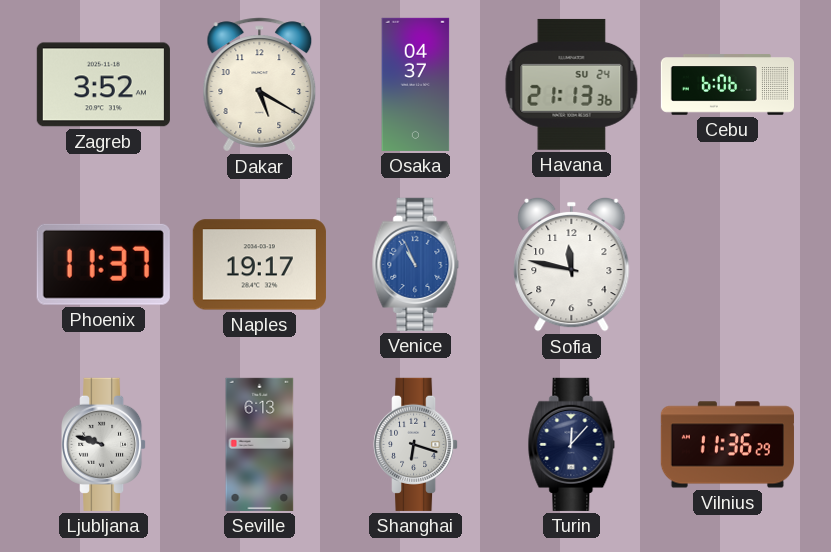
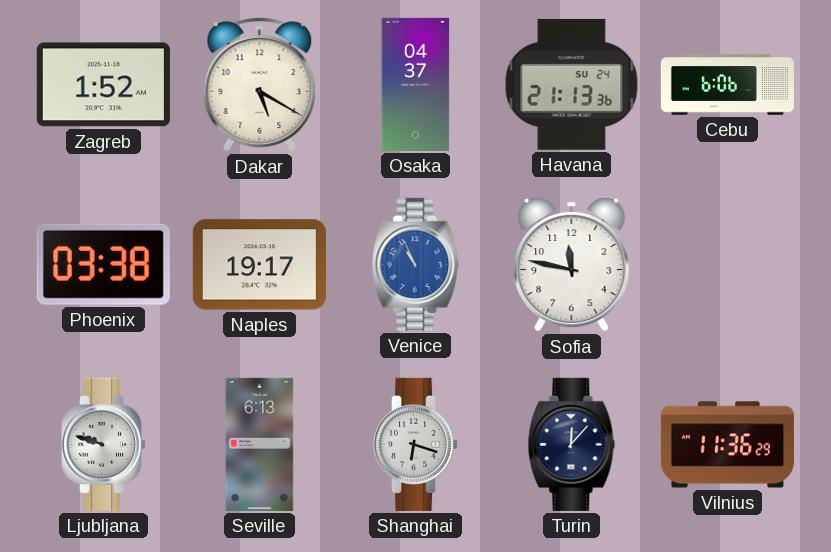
Zagreb: 3:52 -> 1:52 (103, 85)
Phoenix: 11:37 -> 03:38 (103, 264)
